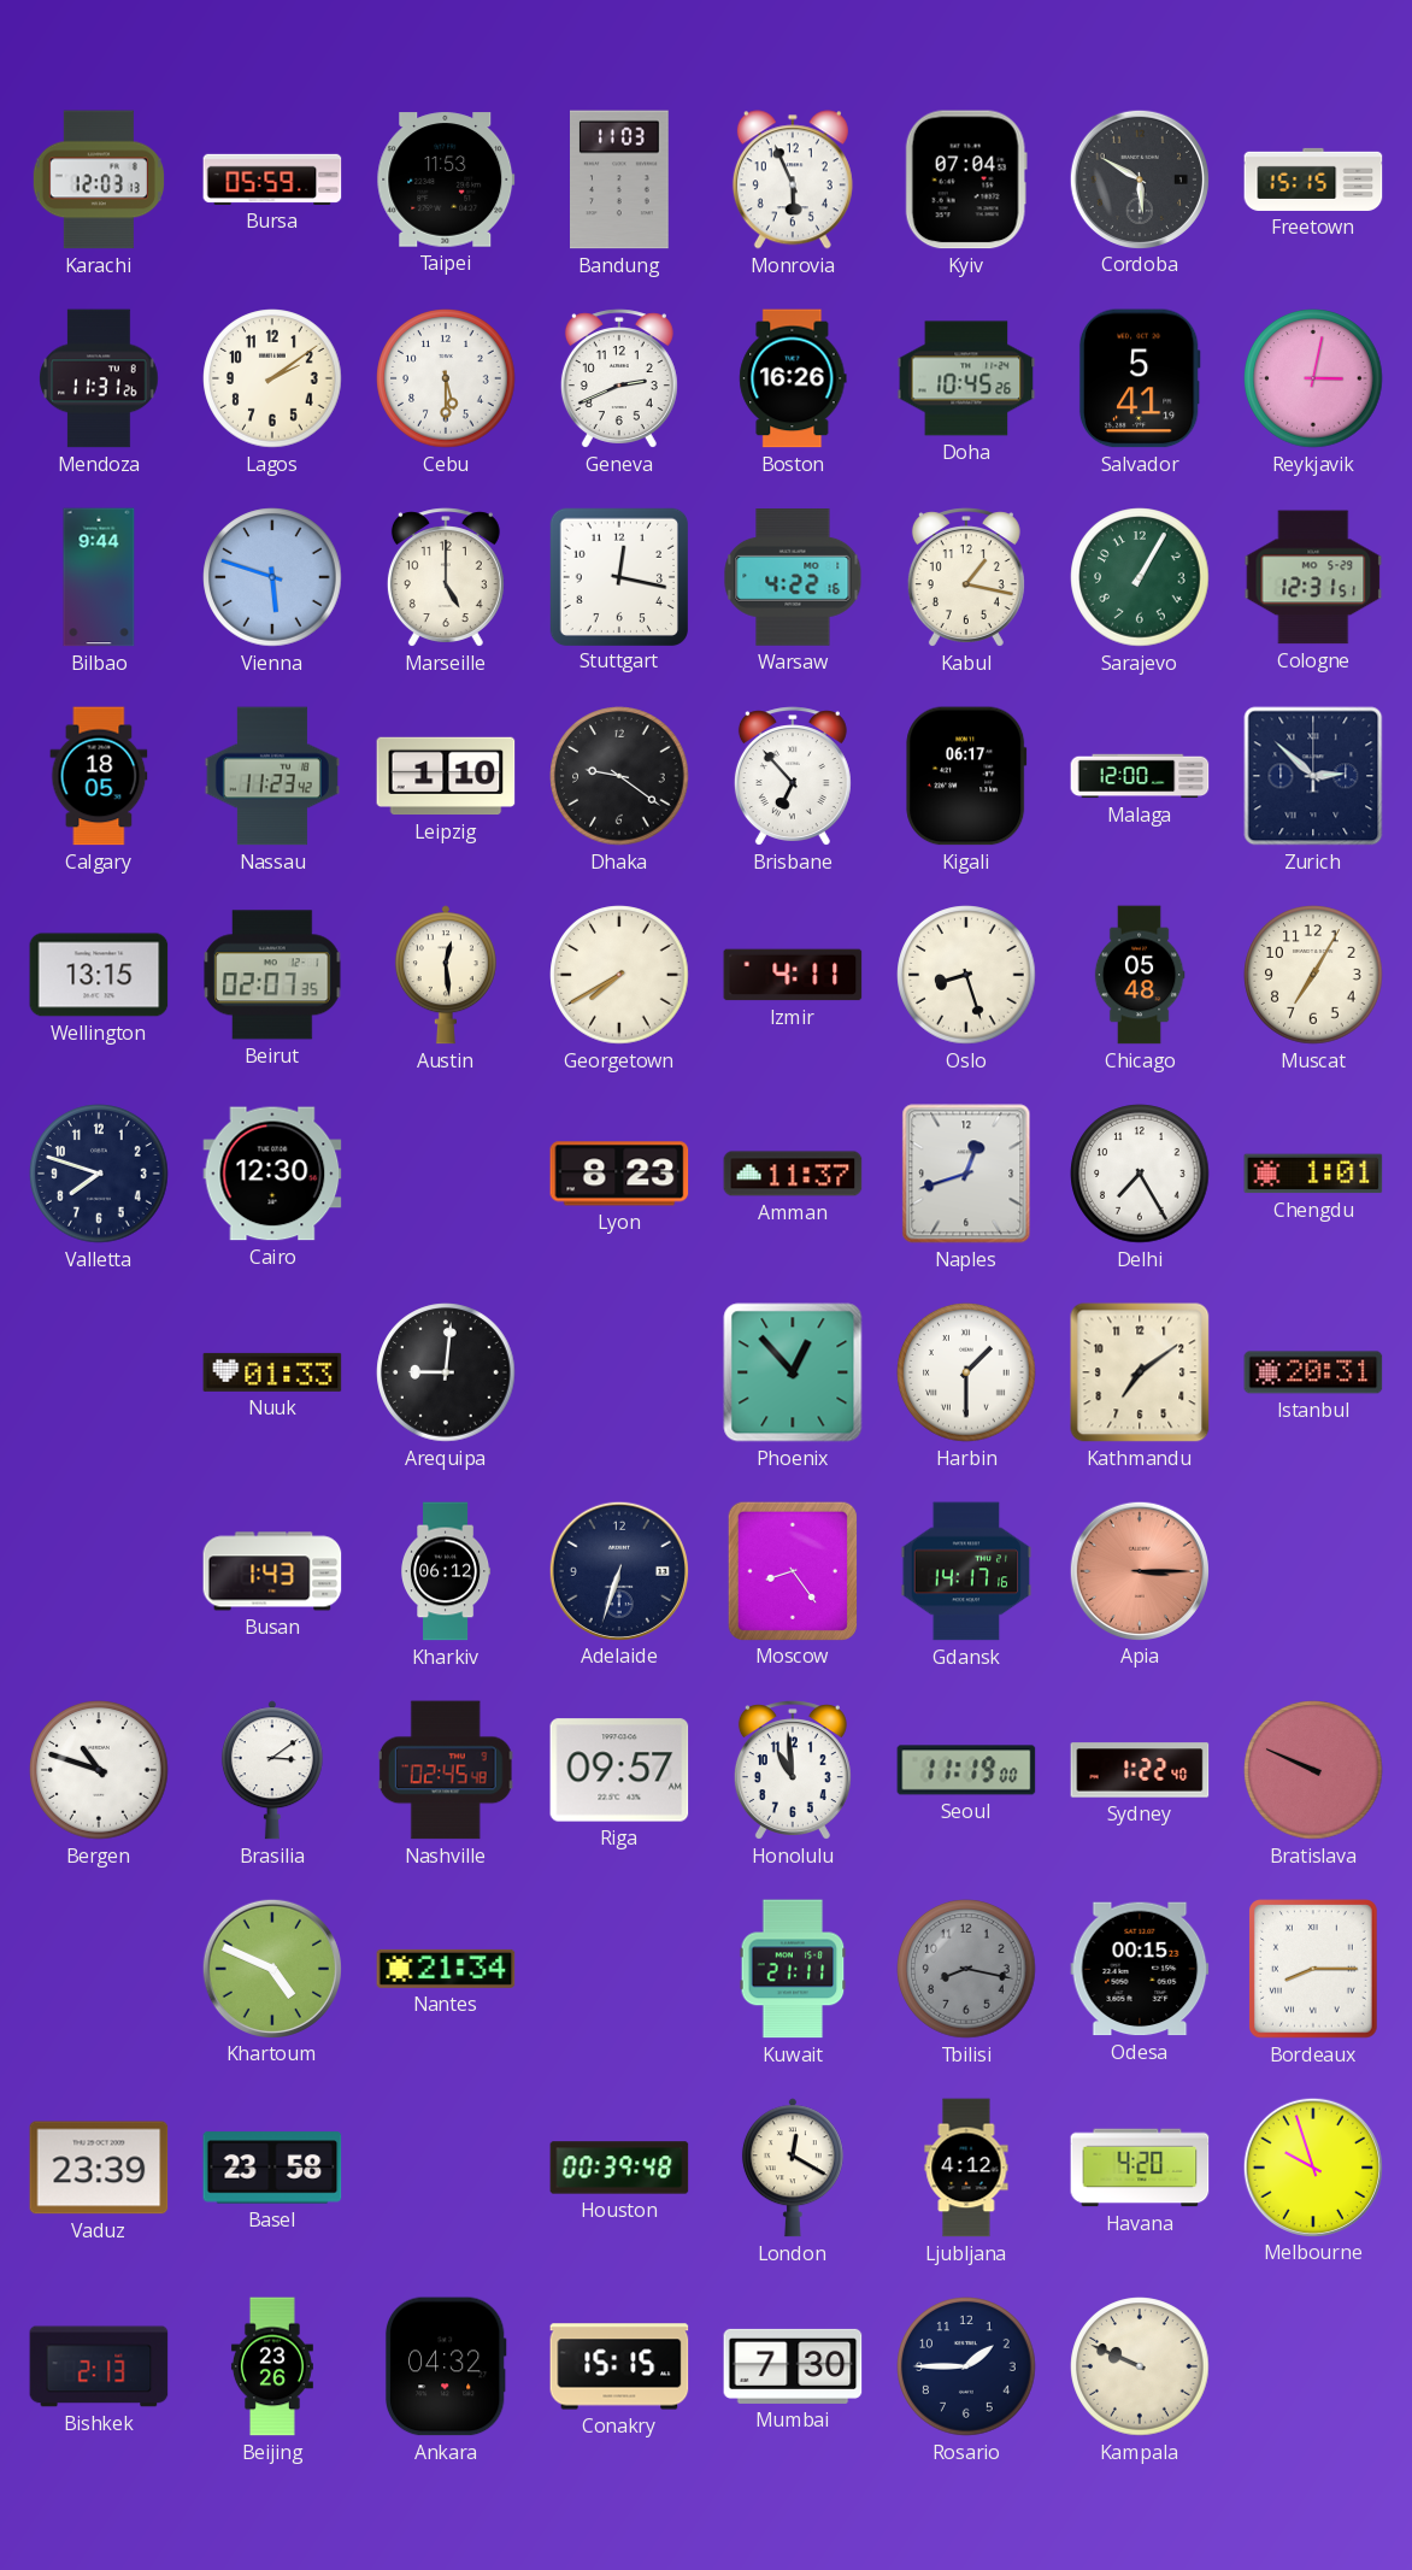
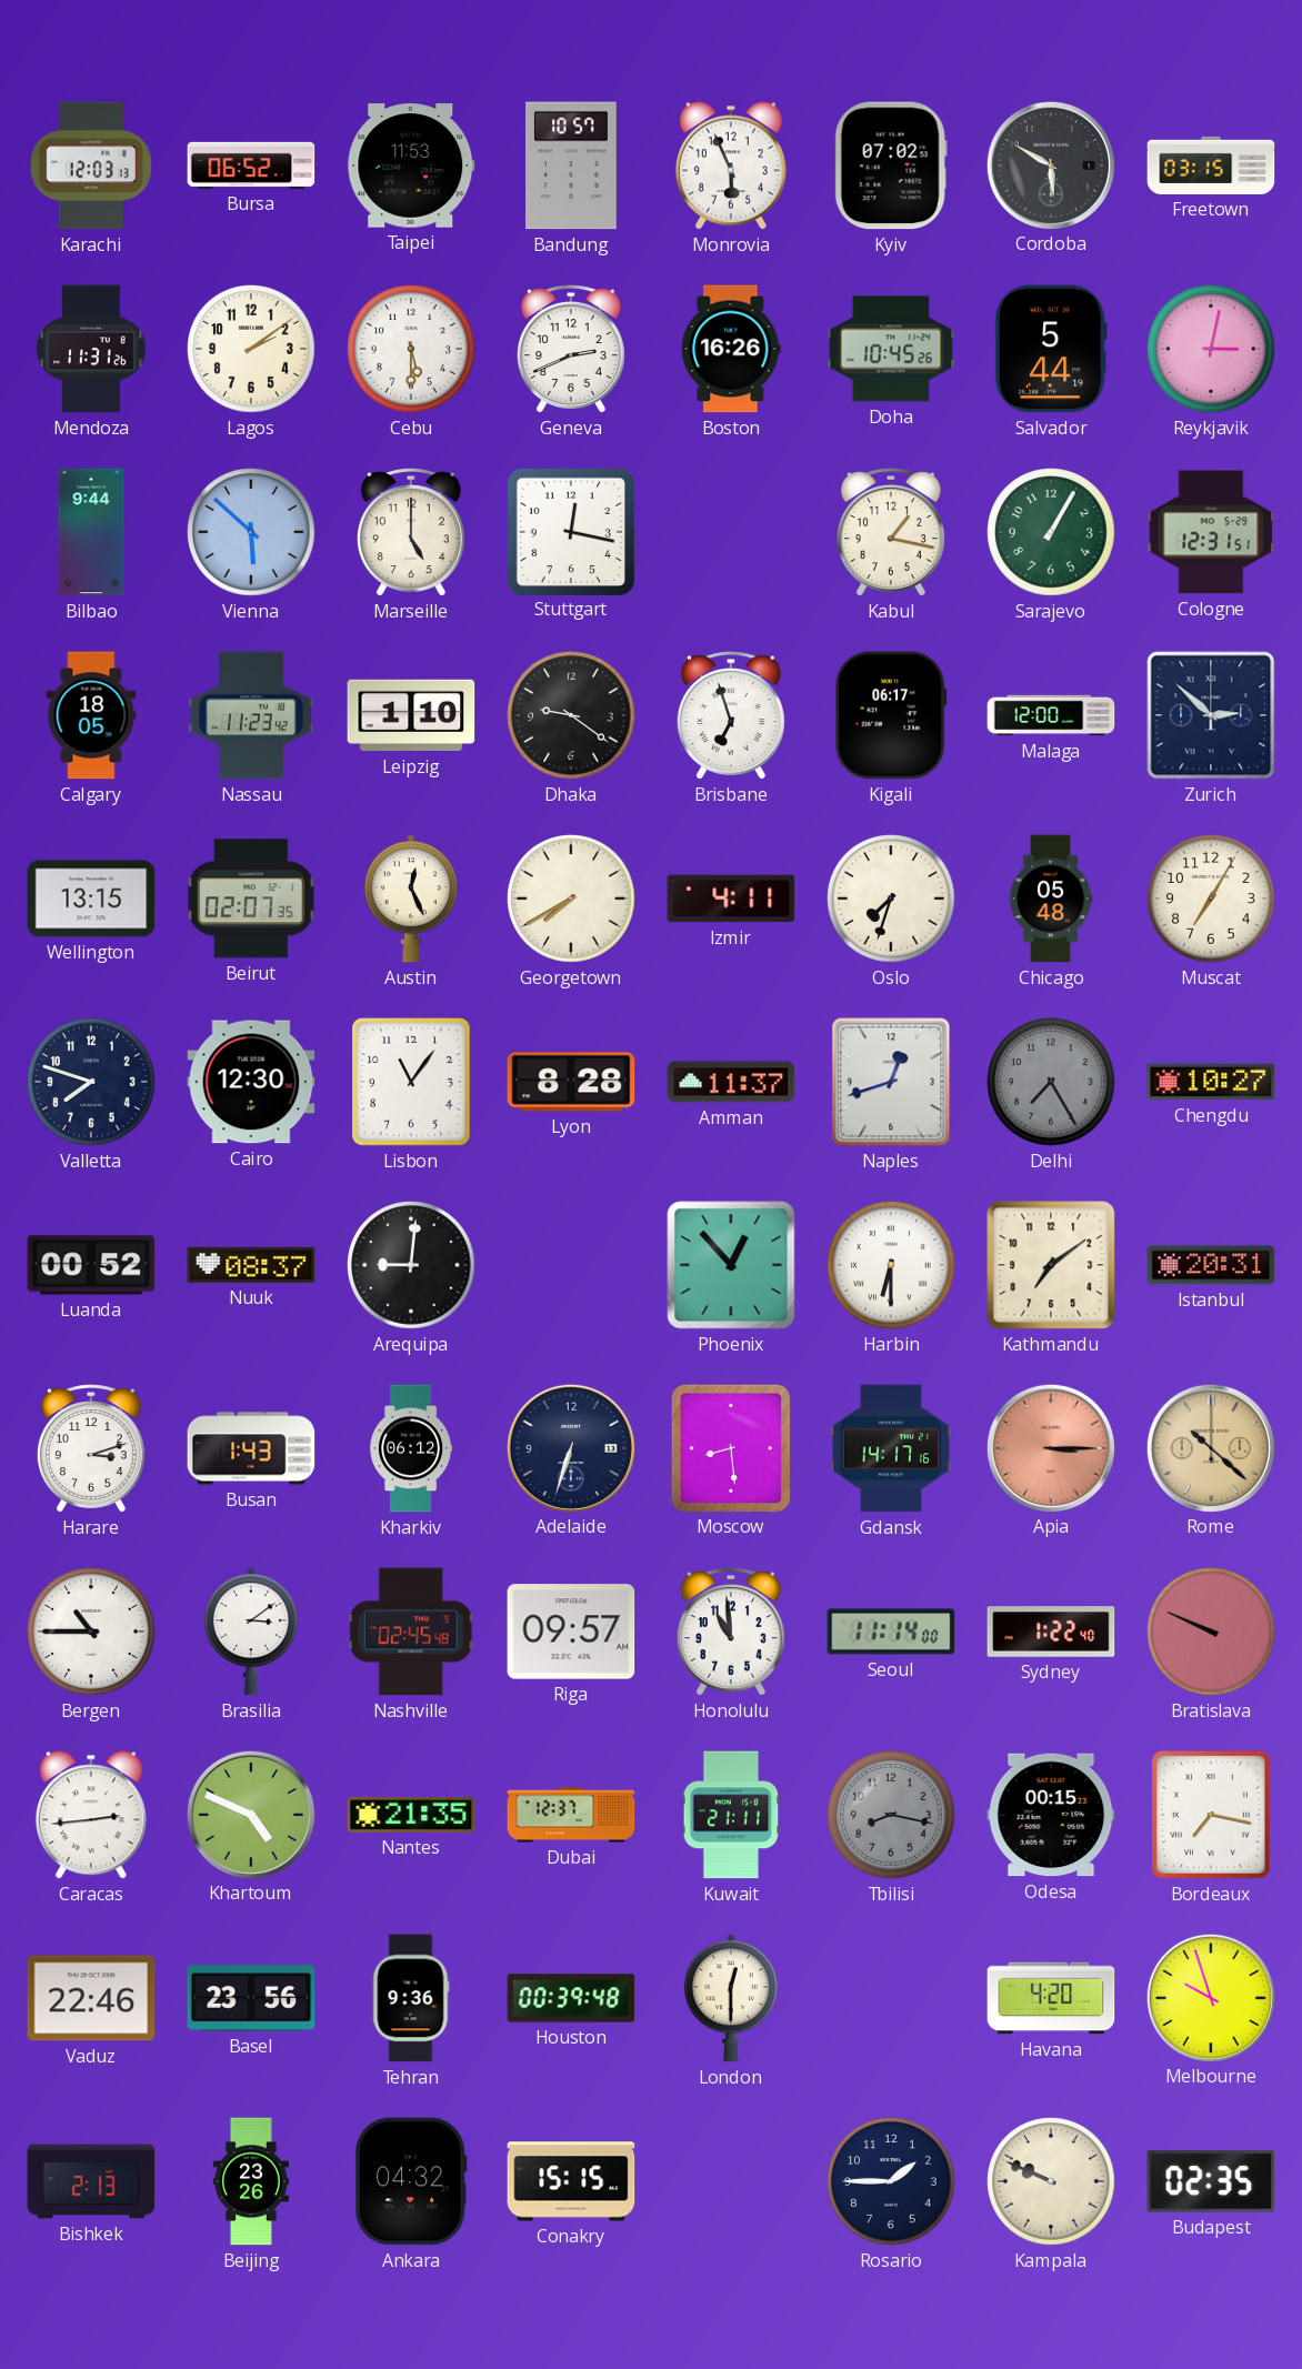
Bursa: 05:59 -> 06:52 (251, 165)
Bandung: 11:03 -> 10:57 (572, 165)
Kyiv: 07:04 -> 07:02 (891, 165)
Freetown: 15:15 -> 03:15 (1211, 165)
Salvador: 5:41 -> 5:44 (1051, 349)
Vienna: 5:48 -> 5:52 (251, 532)
Warsaw: 4:22 -> none (793, 578)
Brisbane: 6:53 -> 6:57 (731, 715)
Austin: 12:29 -> 12:26 (411, 899)
Oslo: 8:27 -> 7:33 (891, 899)
Lisbon: none -> 11:06 (412, 1083)
Lyon: 8:23 -> 8:28 (571, 1082)
Delhi dial: white -> grey (1051, 1082)
Chengdu: 1:01 -> 10:27 (1211, 1082)
Luanda: none -> 00:52 (91, 1265)
Nuuk: 01:33 -> 08:37 (251, 1265)
Harbin: 1:30 -> 6:30 (891, 1265)
Harare: none -> 3:12 (91, 1448)
Moscow: 8:24 -> 8:29 (731, 1447)
Rome: none -> 10:22 (1210, 1447)
Bergen: 10:48 -> 10:45 (91, 1632)
Seoul: 11:19 -> 11:14 (891, 1632)
Caracas: none -> 2:44 (91, 1815)
Nantes: 21:34 -> 21:35 (411, 1815)
Dubai: none -> 12:37 (571, 1815)
Bordeaux: 8:15 -> 7:17 (1212, 1816)
Vaduz: 23:39 -> 22:46 (91, 1998)
Basel: 23:58 -> 23:56 (251, 1998)
Tehran: none -> 9:36 (411, 1998)
London: 12:20 -> 12:30 (731, 1998)
Ljubljana: 4:12 -> none (966, 2168)
Mumbai: 7:30 -> none (793, 2366)
Budapest: none -> 02:35 (1211, 2181)
